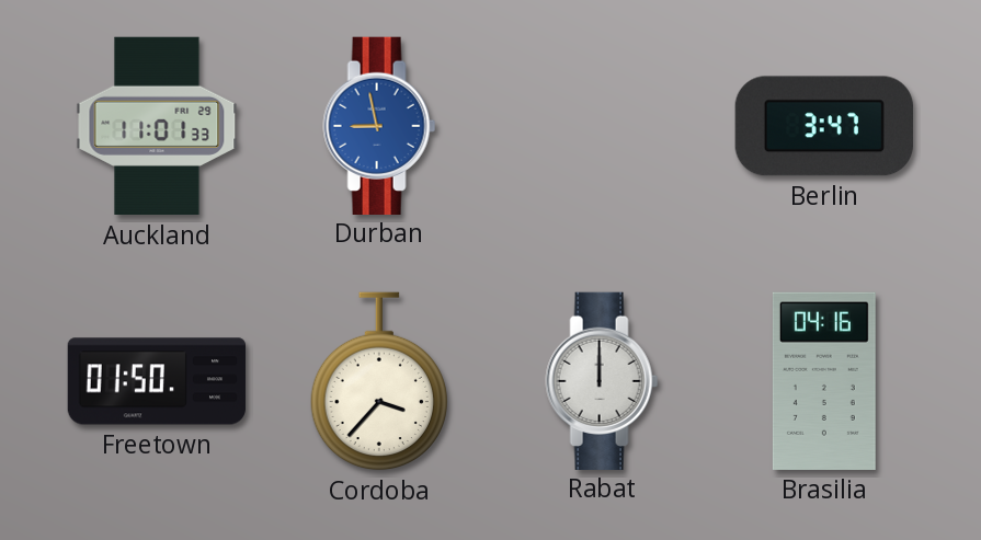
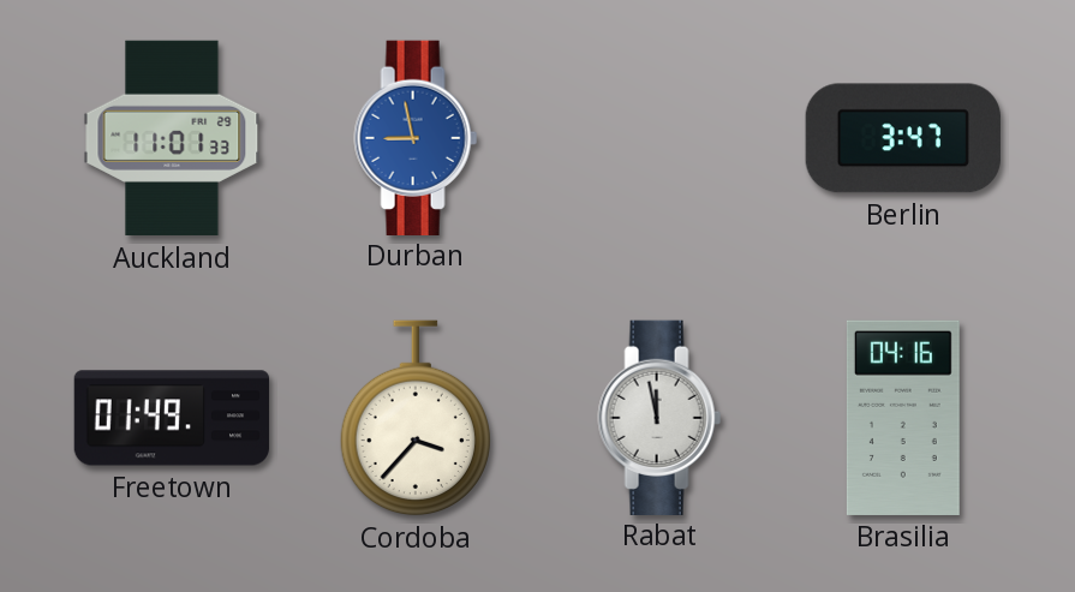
Freetown: 01:50 -> 01:49 (172, 418)
Rabat: 12:00 -> 11:58 (659, 417)
